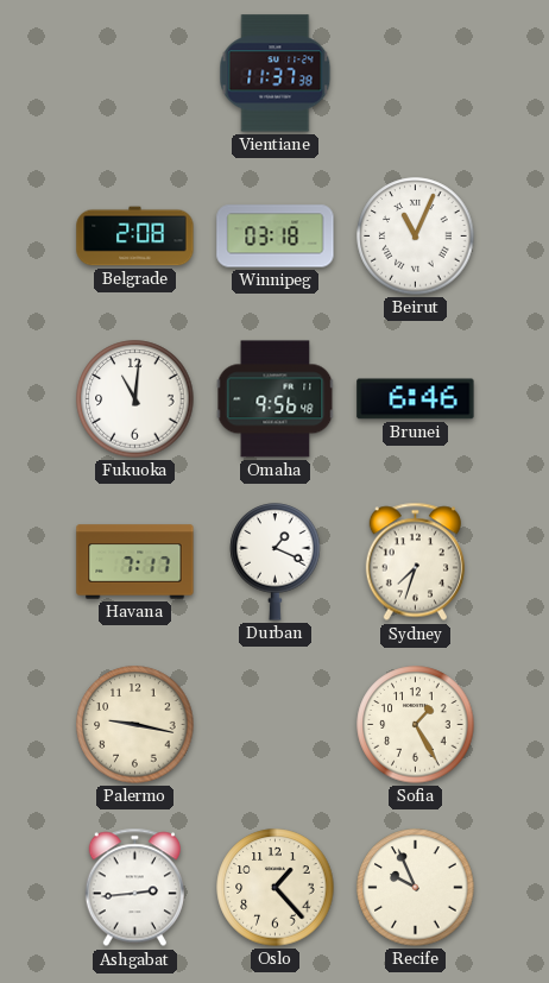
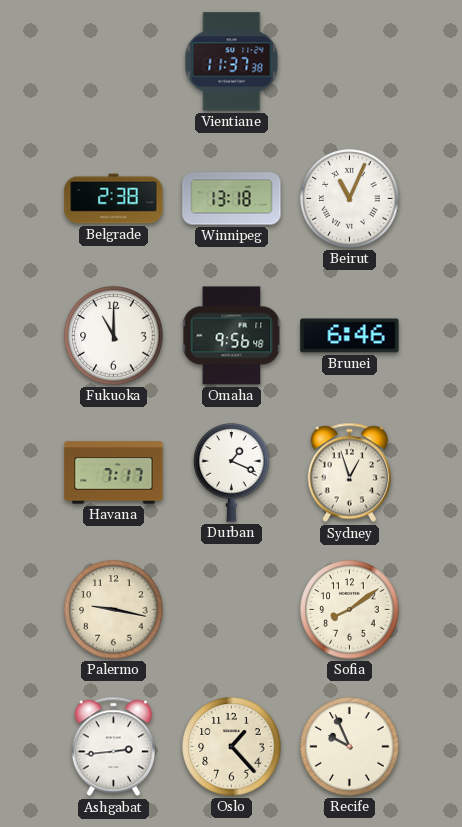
Belgrade: 2:08 -> 2:38 (114, 199)
Winnipeg: 03:18 -> 13:18 (232, 199)
Fukuoka: 11:01 -> 11:00 (114, 336)
Sydney: 7:33 -> 12:57 (349, 473)
Sofia: 1:25 -> 8:09 (350, 610)
